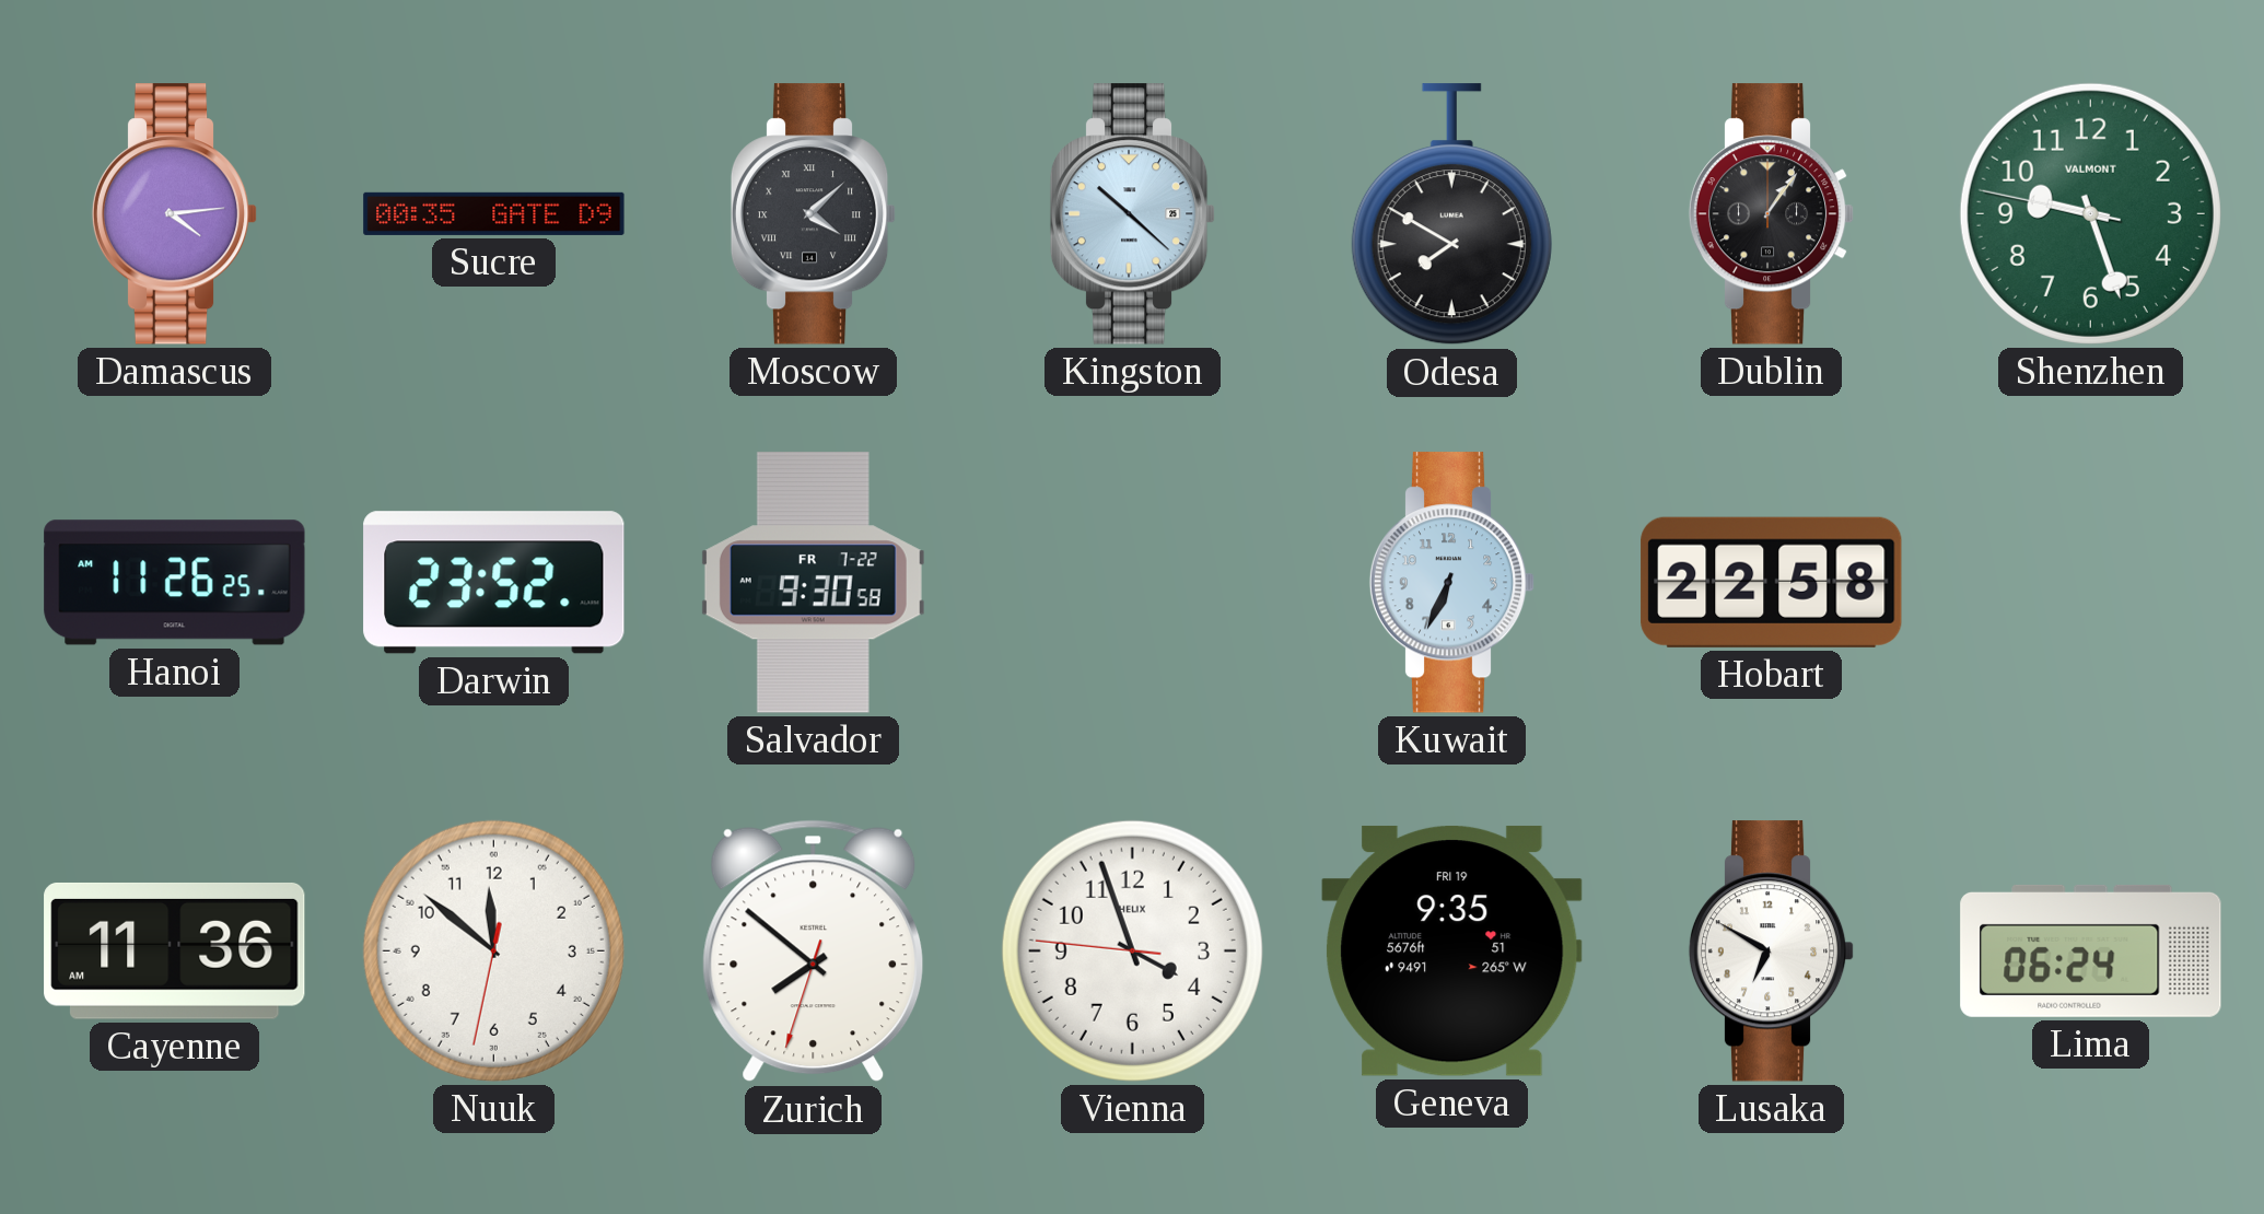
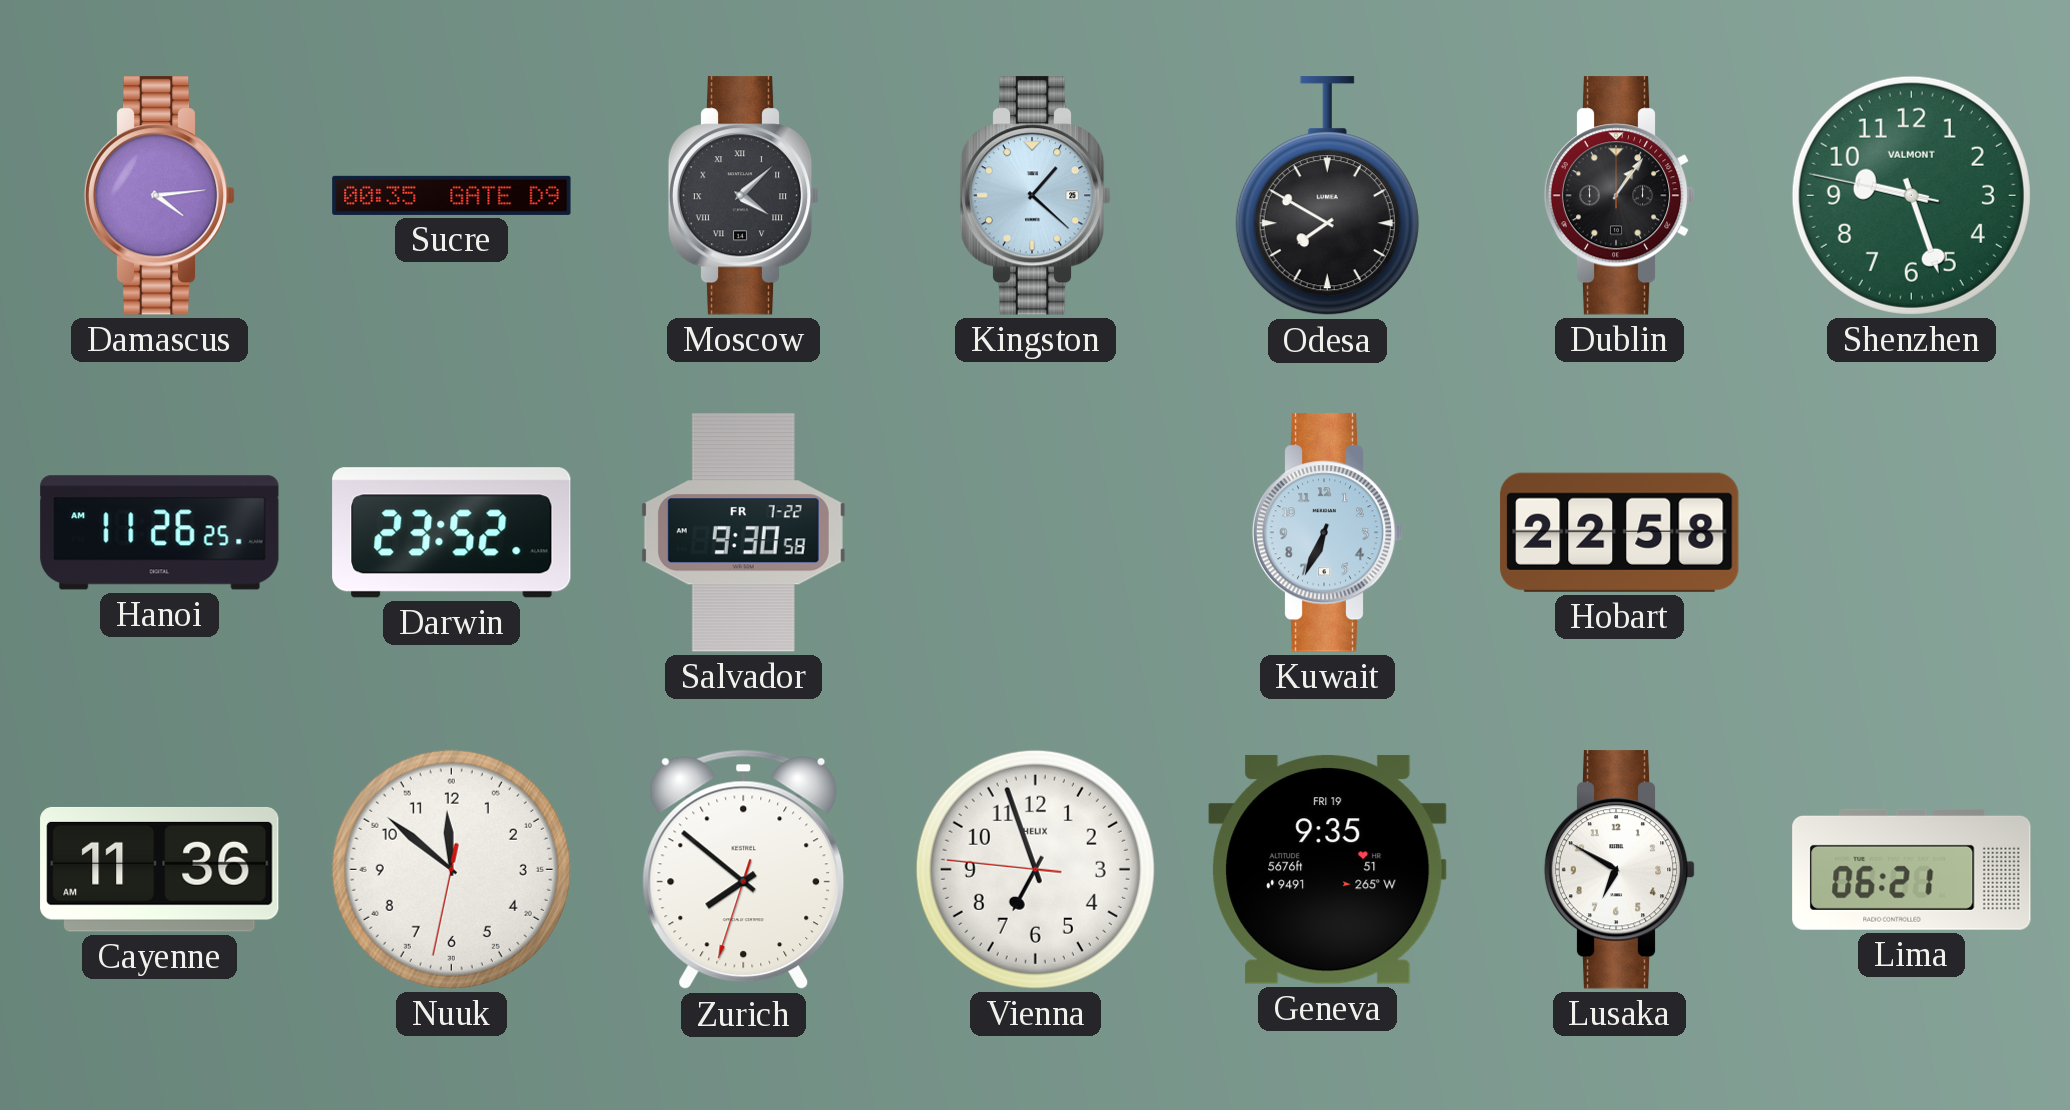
Kingston: 10:22 -> 1:22 (1036, 196)
Vienna: 3:56 -> 6:56 (1035, 869)
Lima: 06:24 -> 06:21 (1912, 869)
